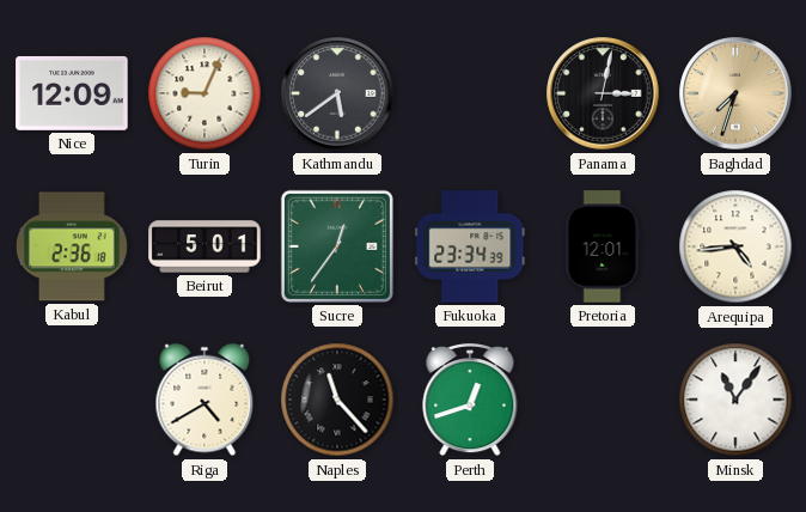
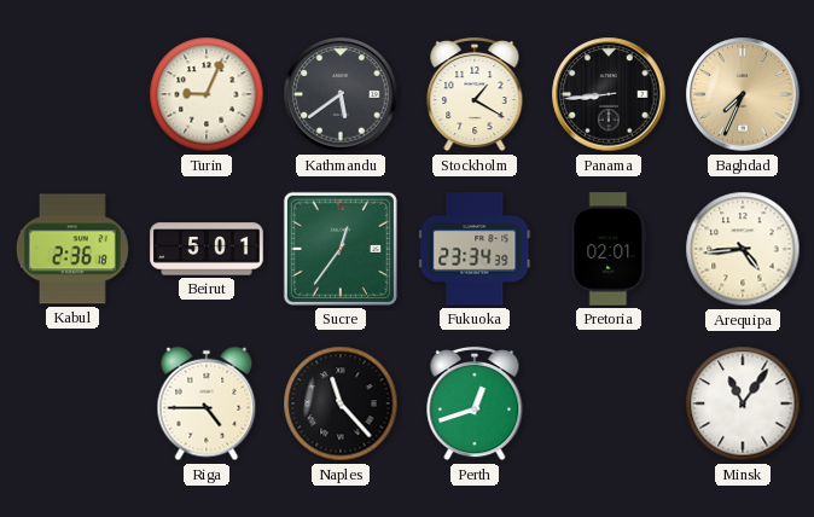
Nice: 12:09 -> none (72, 93)
Stockholm: none -> 1:20 (475, 94)
Panama: 3:02 -> 8:44 (609, 94)
Baghdad: 7:33 -> 7:34 (743, 94)
Pretoria: 12:01 -> 02:01 (609, 249)
Riga: 4:40 -> 4:45 (207, 403)
